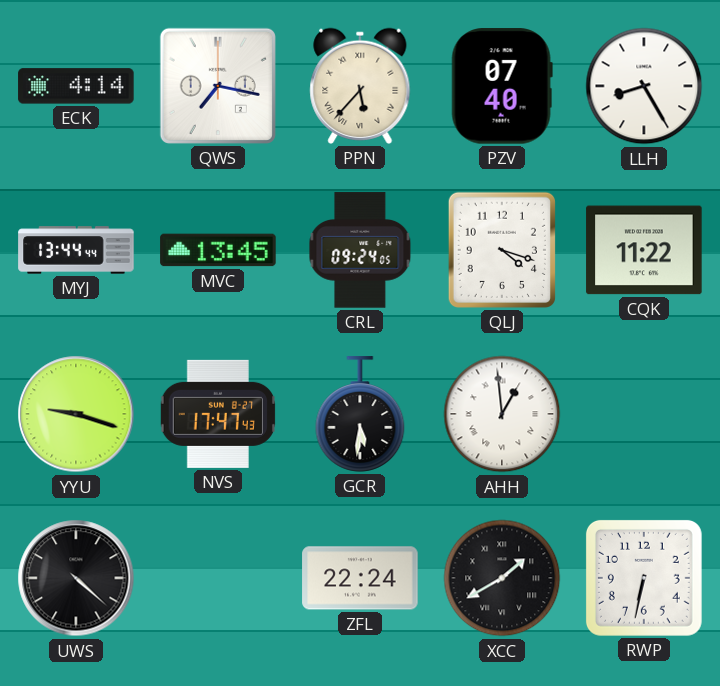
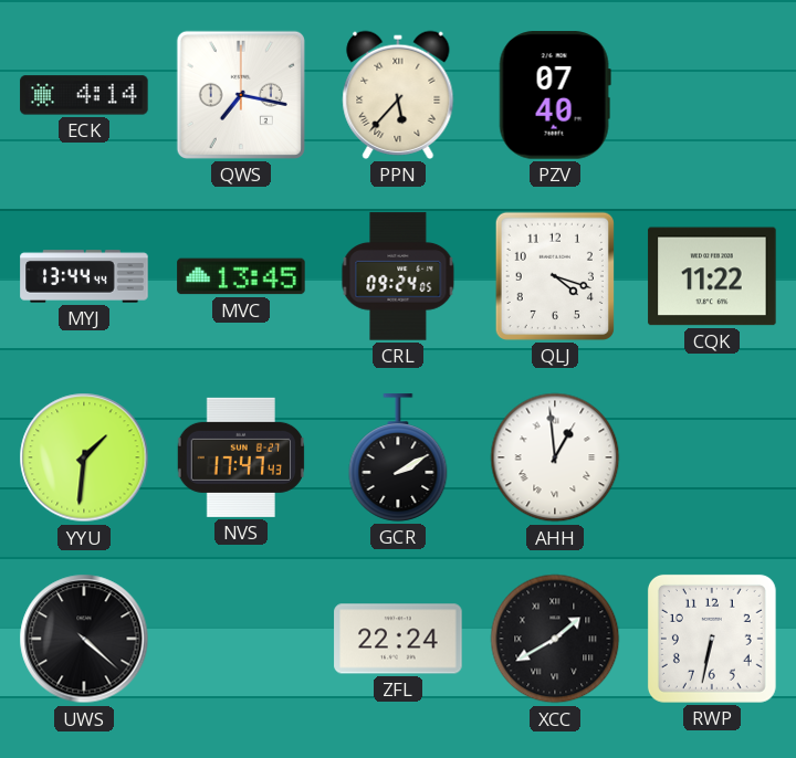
LLH: 8:25 -> none (644, 86)
YYU: 9:18 -> 1:31 (84, 457)
GCR: 5:31 -> 2:10 (398, 457)
